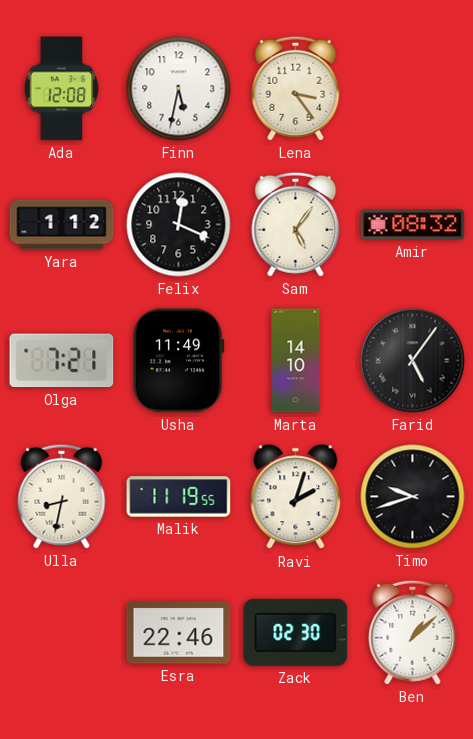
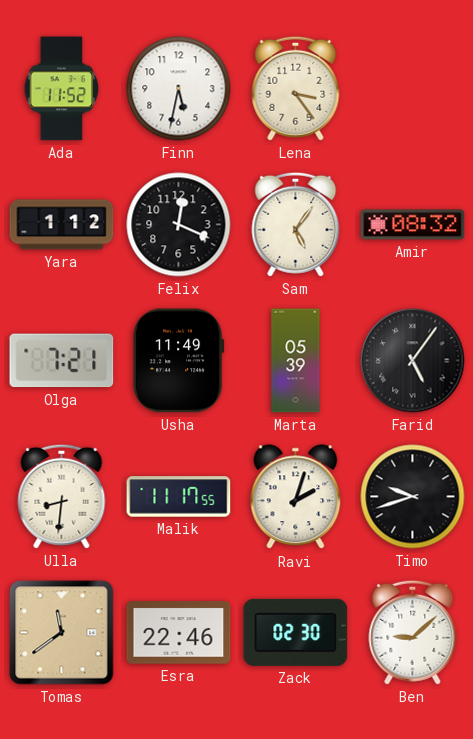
Ada: 12:08 -> 11:52 (62, 89)
Marta: 14:10 -> 05:39 (296, 361)
Ulla: 8:32 -> 8:31 (62, 496)
Malik: 11:19 -> 11:17 (179, 497)
Tomas: none -> 11:39 (62, 633)
Ben: 1:08 -> 9:08 (413, 632)
